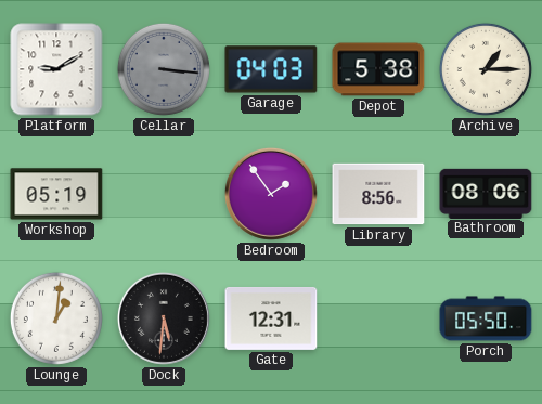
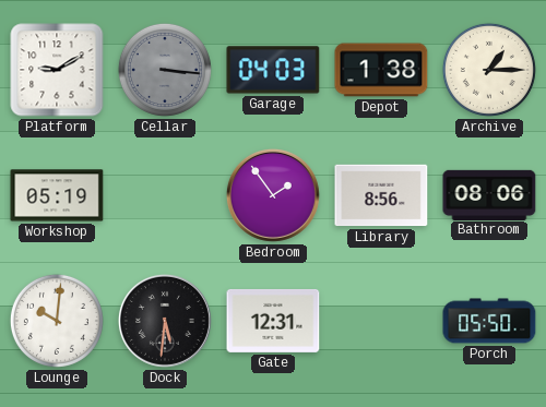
Depot: 5:38 -> 1:38 (381, 70)
Lounge: 1:01 -> 10:01 (57, 321)
